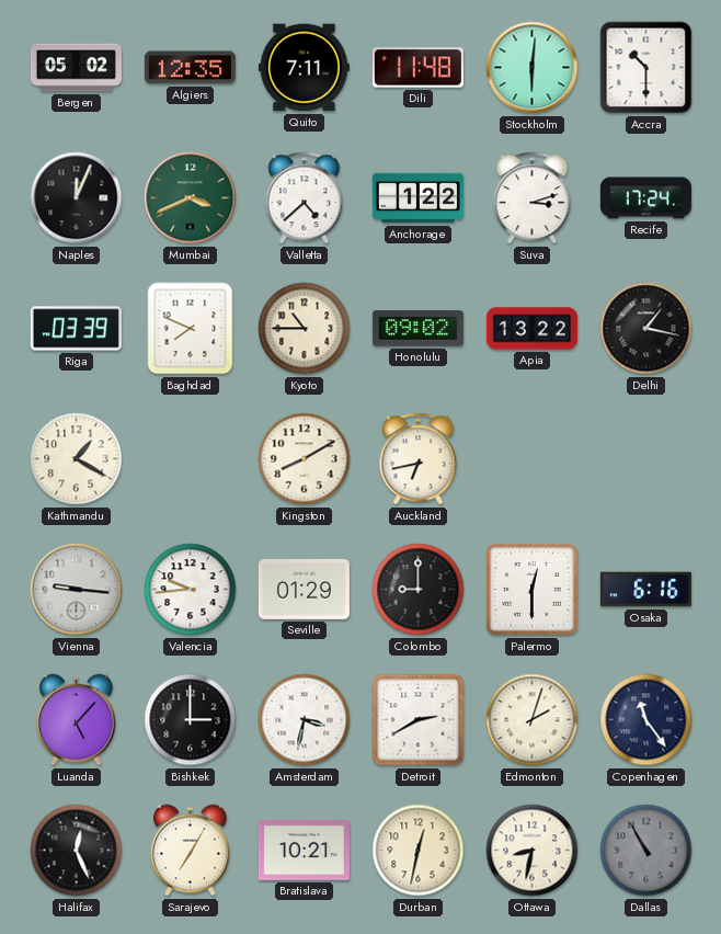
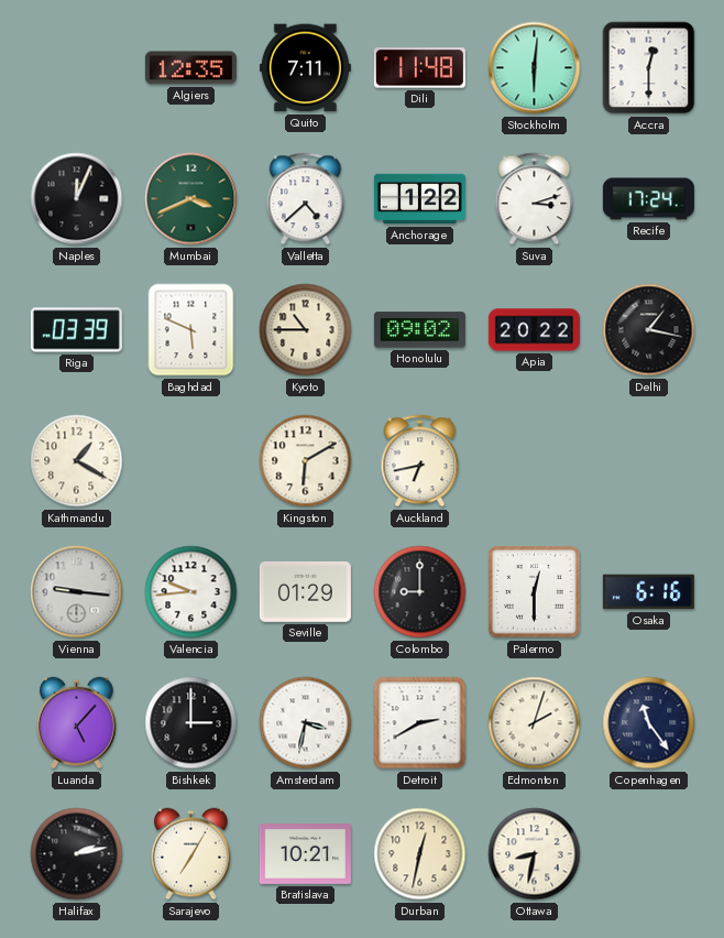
Bergen: 05:02 -> none (76, 68)
Accra: 10:30 -> 12:30 (649, 68)
Baghdad: 7:49 -> 5:49 (191, 330)
Apia: 13:22 -> 20:22 (534, 330)
Kingston: 8:10 -> 6:10 (306, 461)
Halifax: 12:26 -> 2:13 (77, 854)
Dallas: 10:55 -> none (646, 851)
